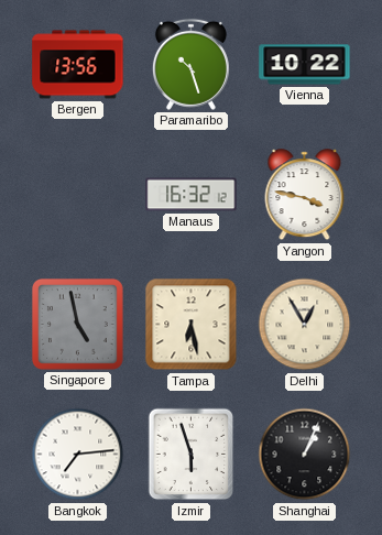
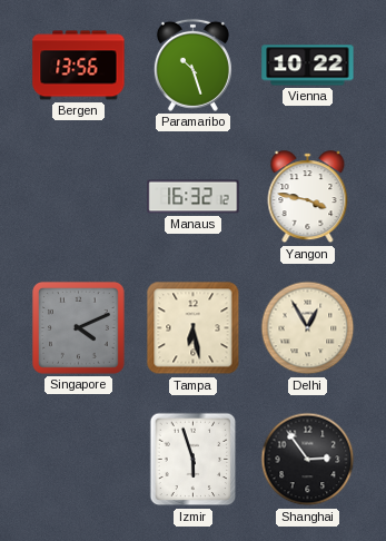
Singapore: 4:58 -> 4:11 (79, 328)
Bangkok: 7:14 -> none (78, 455)
Shanghai: 1:04 -> 2:54 (308, 460)
